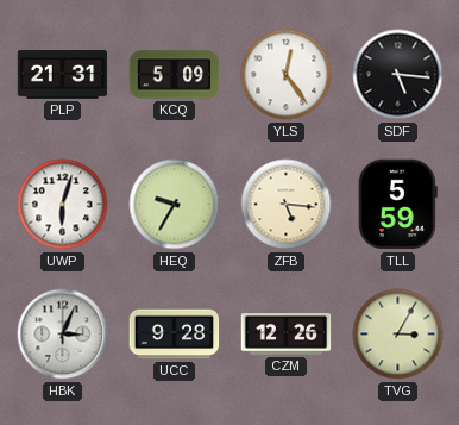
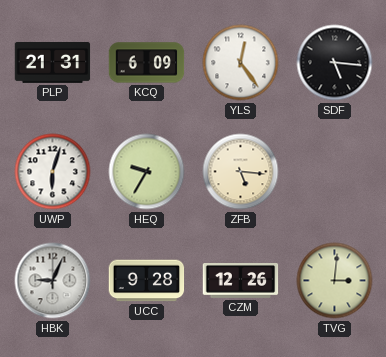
KCQ: 5:09 -> 6:09 (147, 63)
TLL: 5:59 -> none (397, 205)
HBK: 3:04 -> 9:04 (53, 281)
TVG: 3:05 -> 3:01 (335, 281)
